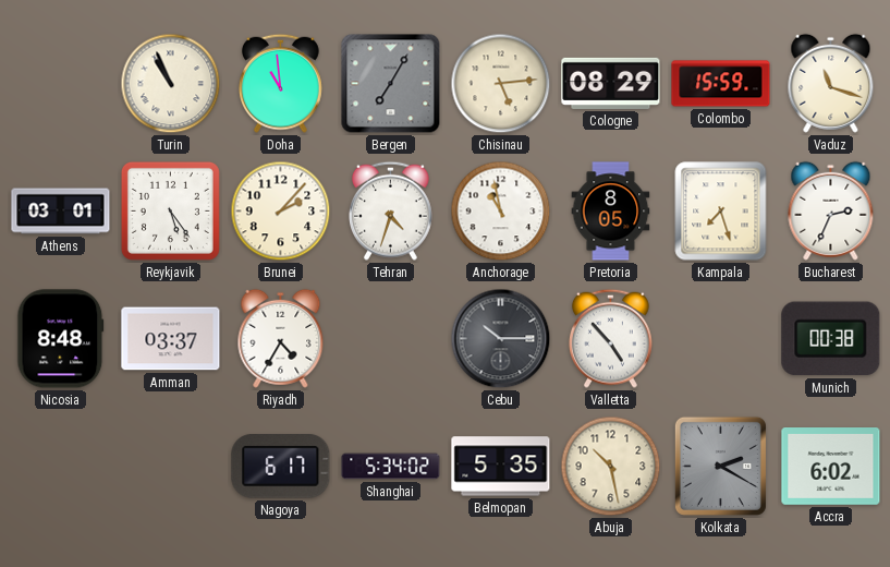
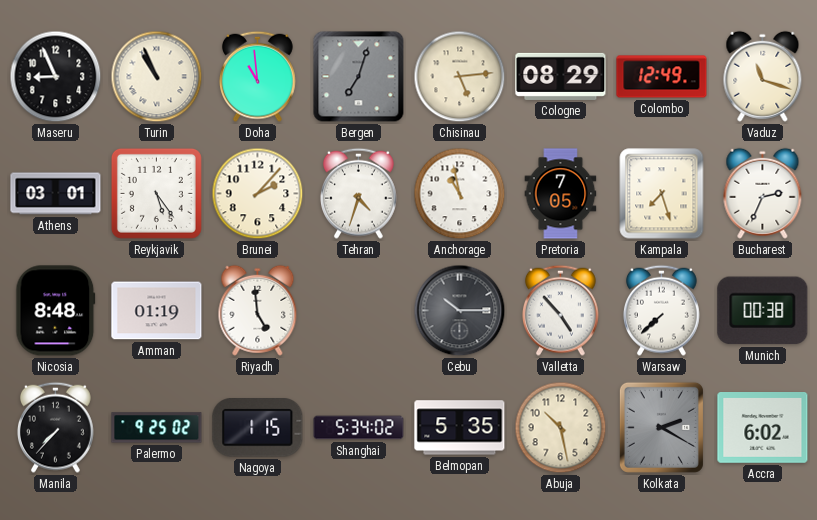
Maseru: none -> 8:56 (56, 77)
Bergen: 7:05 -> 7:03 (359, 77)
Colombo: 15:59 -> 12:49 (662, 77)
Pretoria: 8:05 -> 7:05 (561, 194)
Amman: 03:37 -> 01:19 (157, 311)
Riyadh: 4:35 -> 4:59 (258, 310)
Warsaw: none -> 7:38 (661, 310)
Manila: none -> 7:37 (55, 427)
Palermo: none -> 9:25 (157, 428)
Nagoya: 6:17 -> 1:15 (258, 428)
